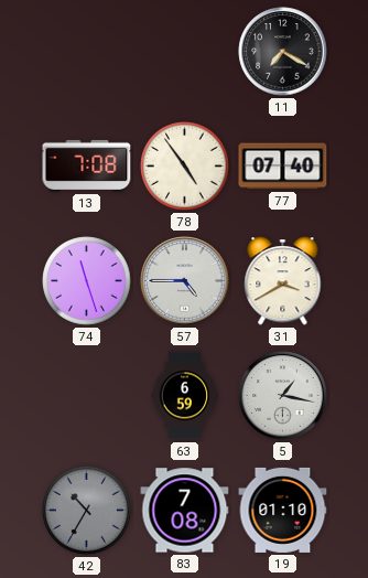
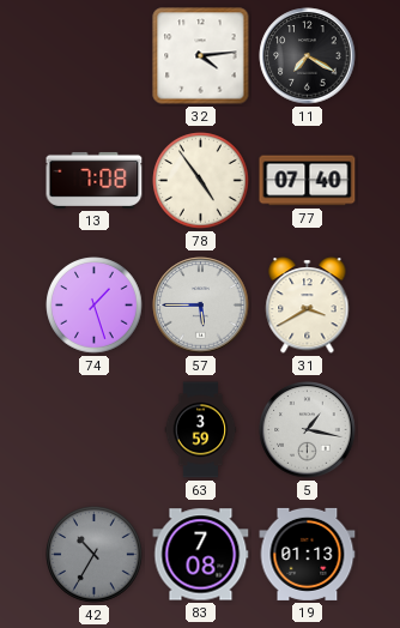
32: none -> 4:14 (201, 56)
74: 11:27 -> 1:27 (95, 306)
57: 4:45 -> 5:45 (201, 306)
63: 6:59 -> 3:59 (201, 430)
19: 01:10 -> 01:13 (308, 554)
